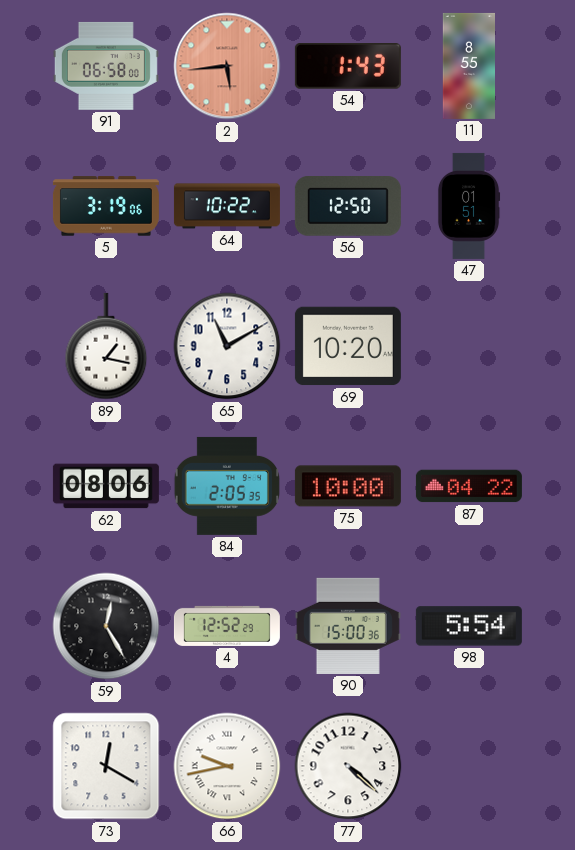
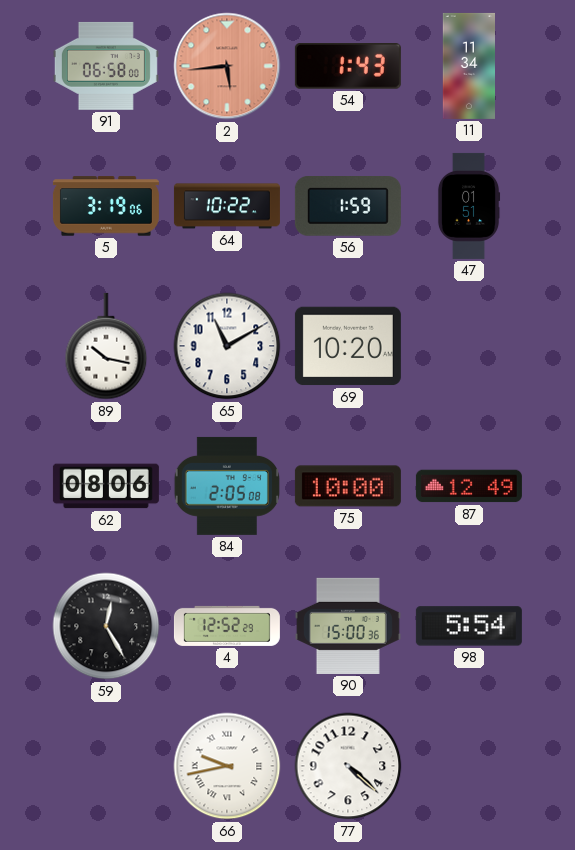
11: 8:55 -> 11:34 (469, 66)
56: 12:50 -> 1:59 (348, 207)
89: 1:17 -> 10:17 (106, 346)
84: 2:05:35 -> 2:05:08 (227, 486)
87: 04:22 -> 12:49 (469, 486)
73: 12:20 -> none (106, 766)
